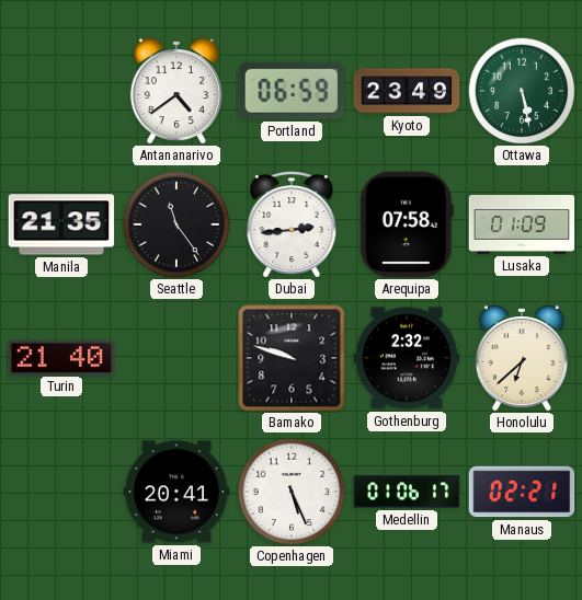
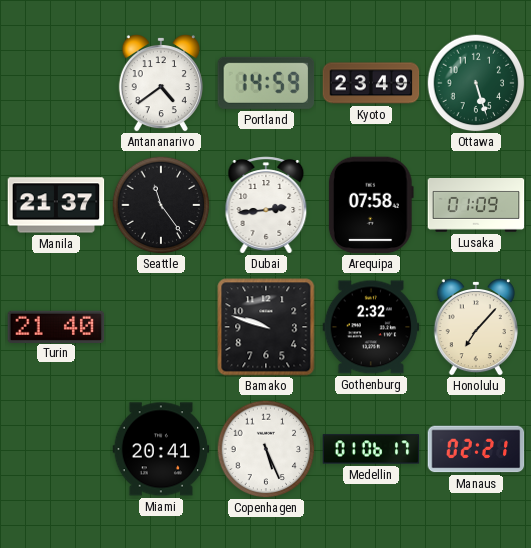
Portland: 06:59 -> 14:59 (266, 83)
Ottawa: 5:28 -> 5:27 (476, 83)
Manila: 21:35 -> 21:37 (56, 205)
Honolulu: 6:38 -> 7:07 (476, 327)
